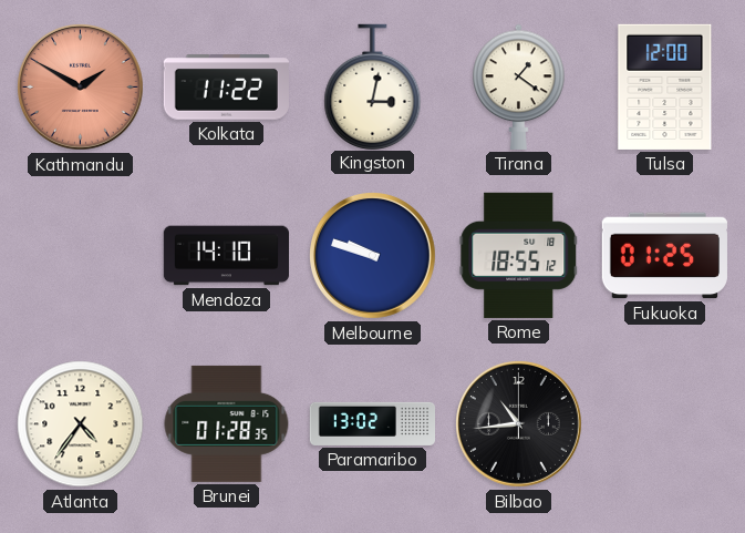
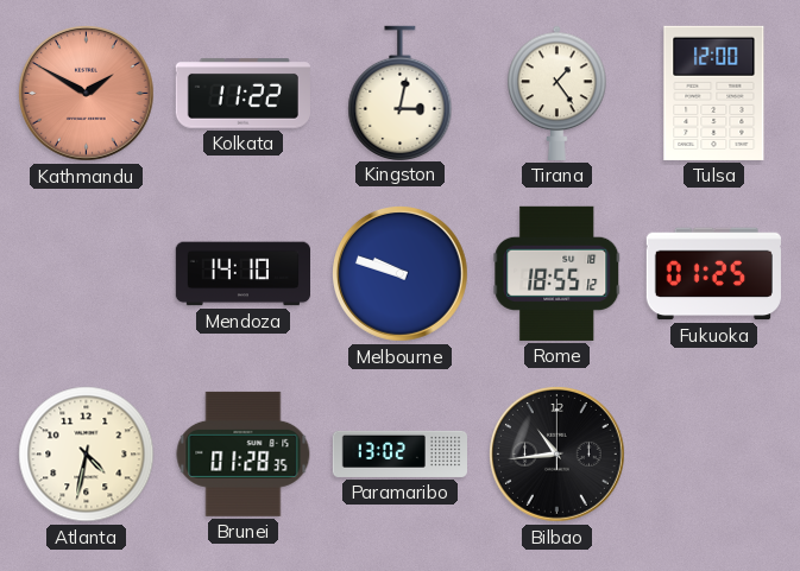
Tirana: 1:21 -> 1:24 (558, 93)
Atlanta: 4:36 -> 4:32 (87, 455)
